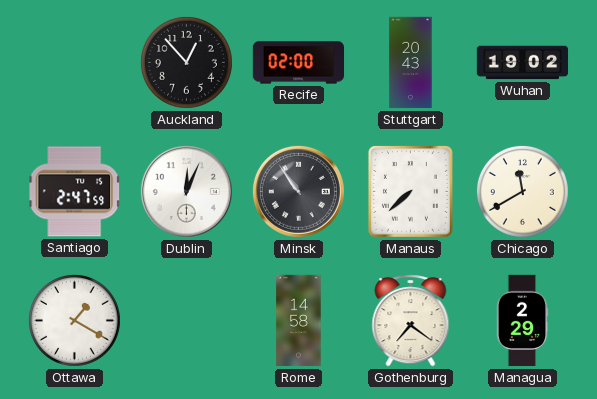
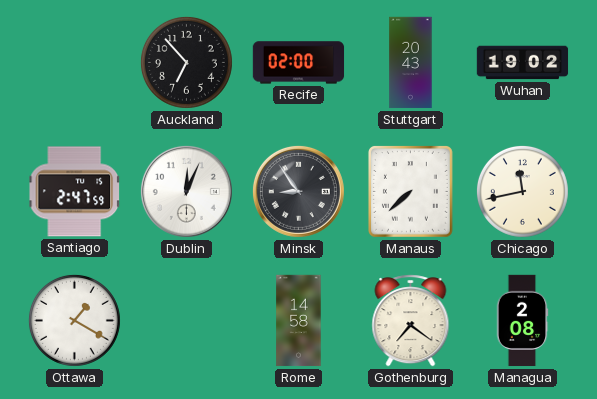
Auckland: 12:53 -> 6:53 (186, 62)
Minsk: 10:54 -> 8:54 (298, 191)
Chicago: 11:40 -> 11:43 (522, 191)
Managua: 2:29 -> 2:08 (522, 321)
